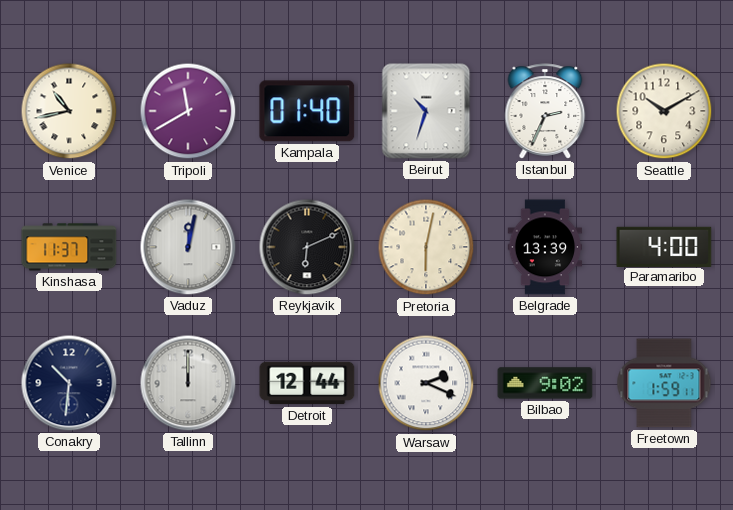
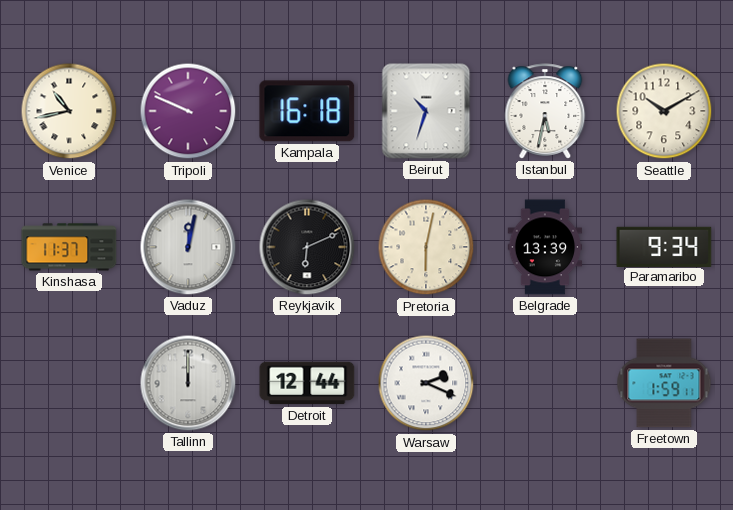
Tripoli: 11:40 -> 9:49 (188, 111)
Kampala: 01:40 -> 16:18 (307, 111)
Istanbul: 2:34 -> 5:32 (545, 111)
Paramaribo: 4:00 -> 9:34 (664, 246)
Conakry: 10:31 -> none (69, 383)
Bilbao: 9:02 -> none (545, 383)
